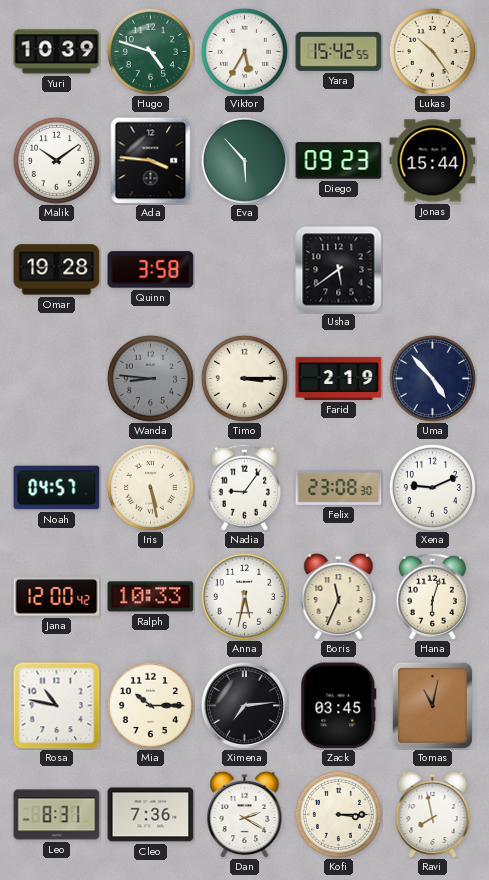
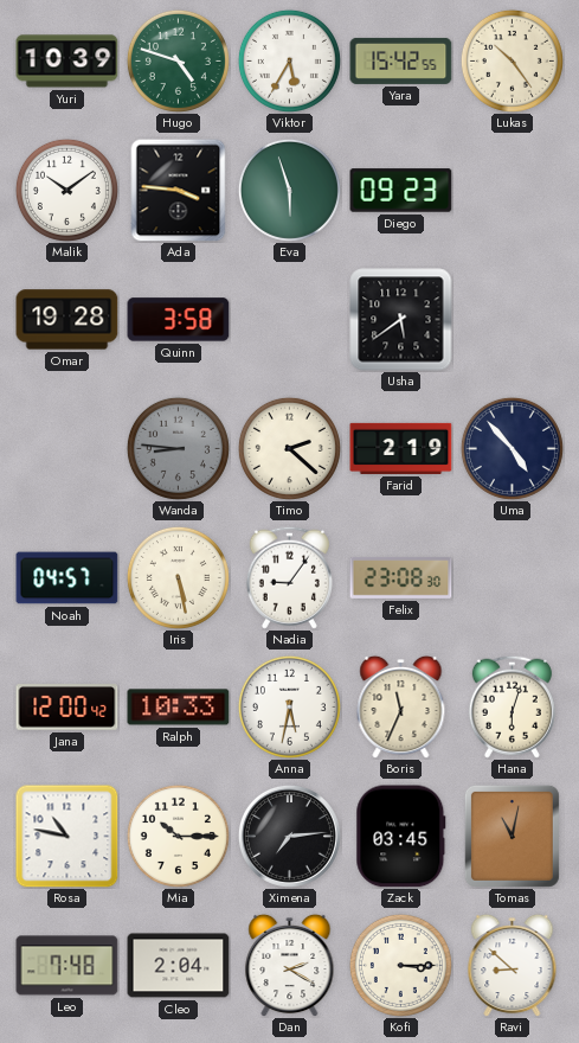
Eva: 5:53 -> 5:57 (289, 190)
Jonas: 15:44 -> none (433, 161)
Timo: 3:15 -> 2:22 (289, 448)
Xena: 9:11 -> none (432, 487)
Leo: 8:31 -> 7:48 (67, 966)
Cleo: 7:36 -> 2:04 (179, 966)
Ravi: 7:58 -> 8:52 (513, 965)
